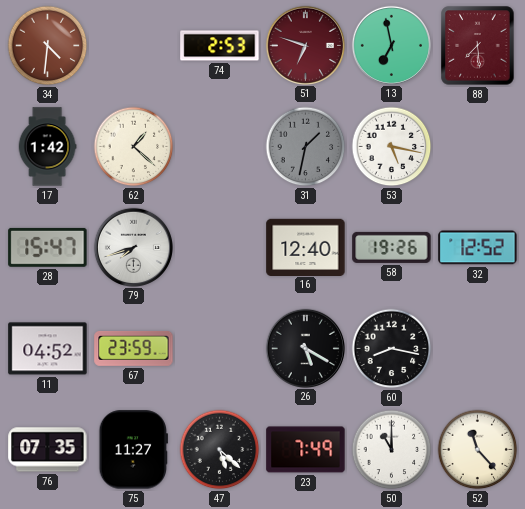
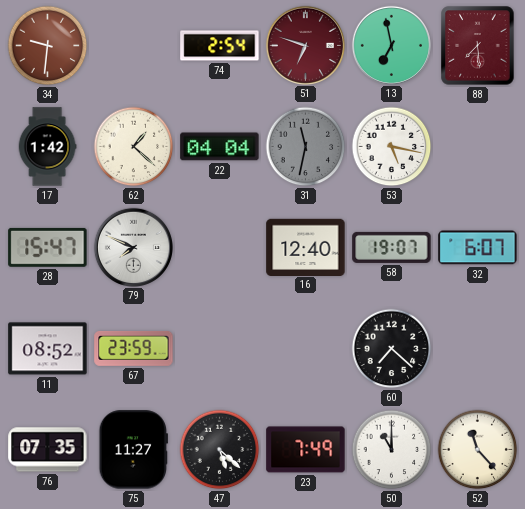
34: 4:31 -> 9:31 (48, 46)
74: 2:53 -> 2:54 (220, 46)
22: none -> 04:04 (220, 147)
31: 1:32 -> 11:32 (306, 147)
79: 7:42 -> 7:49 (133, 247)
58: 19:26 -> 19:07 (392, 247)
32: 12:52 -> 6:07 (478, 248)
11: 04:52 -> 08:52 (48, 349)
26: 5:20 -> none (305, 348)
60: 8:17 -> 7:22 (392, 349)
